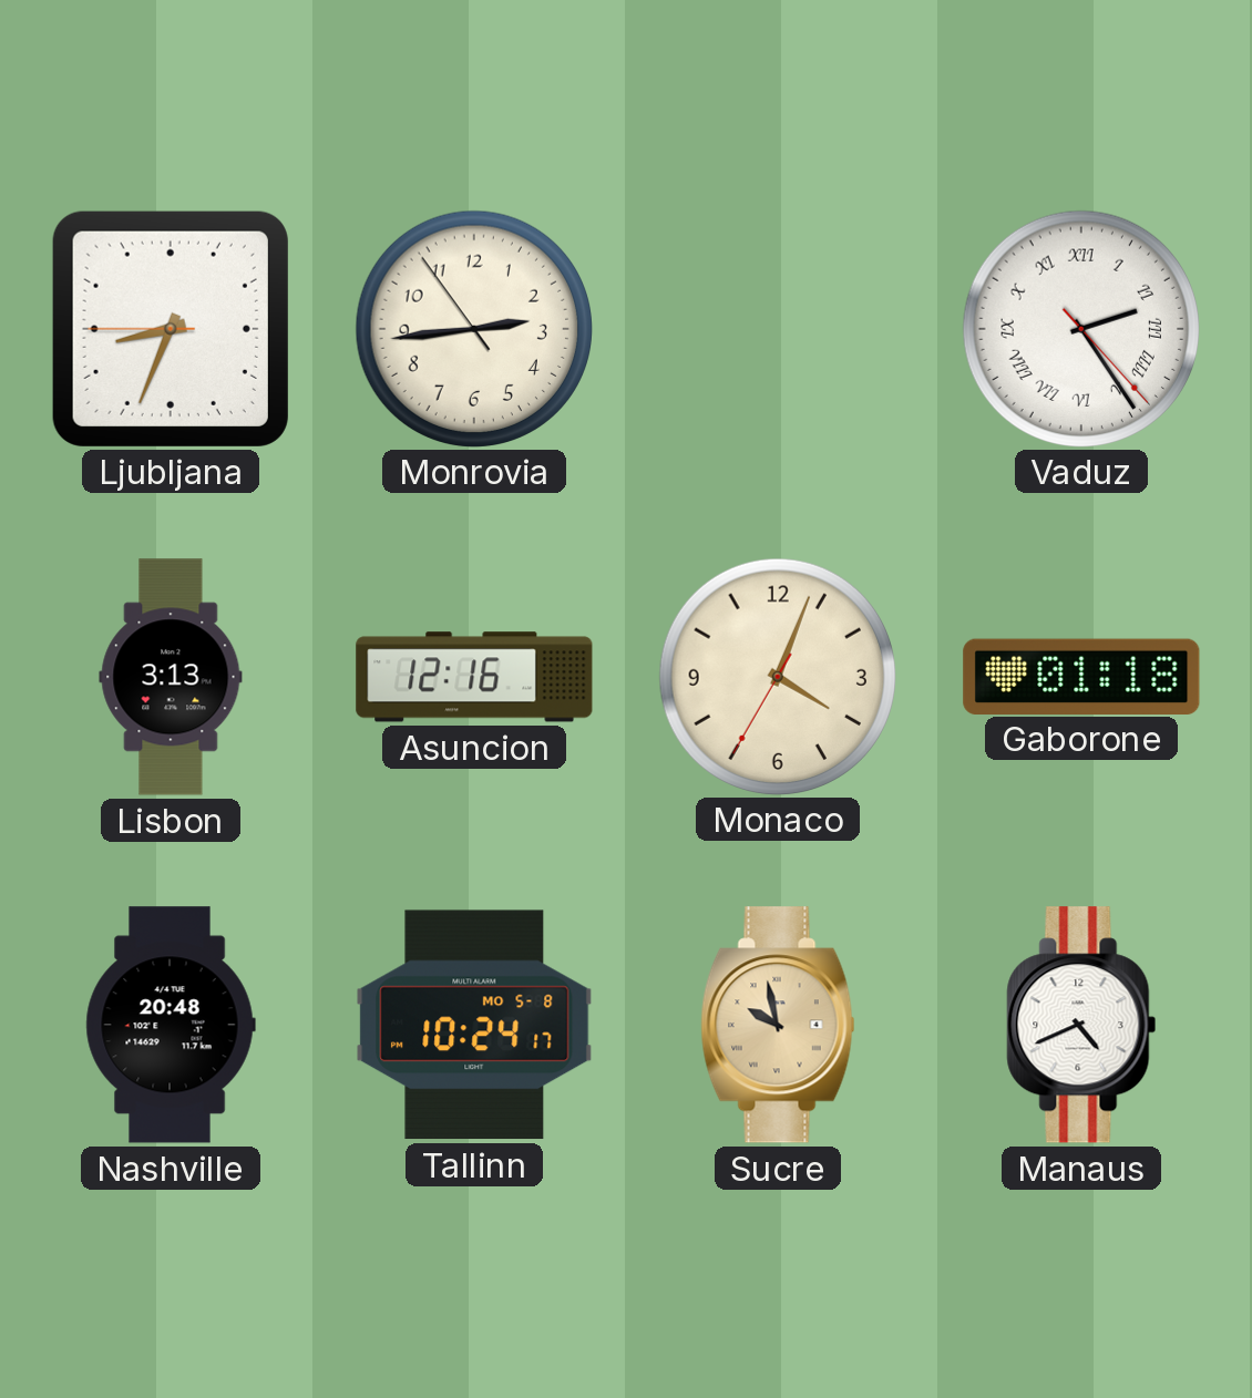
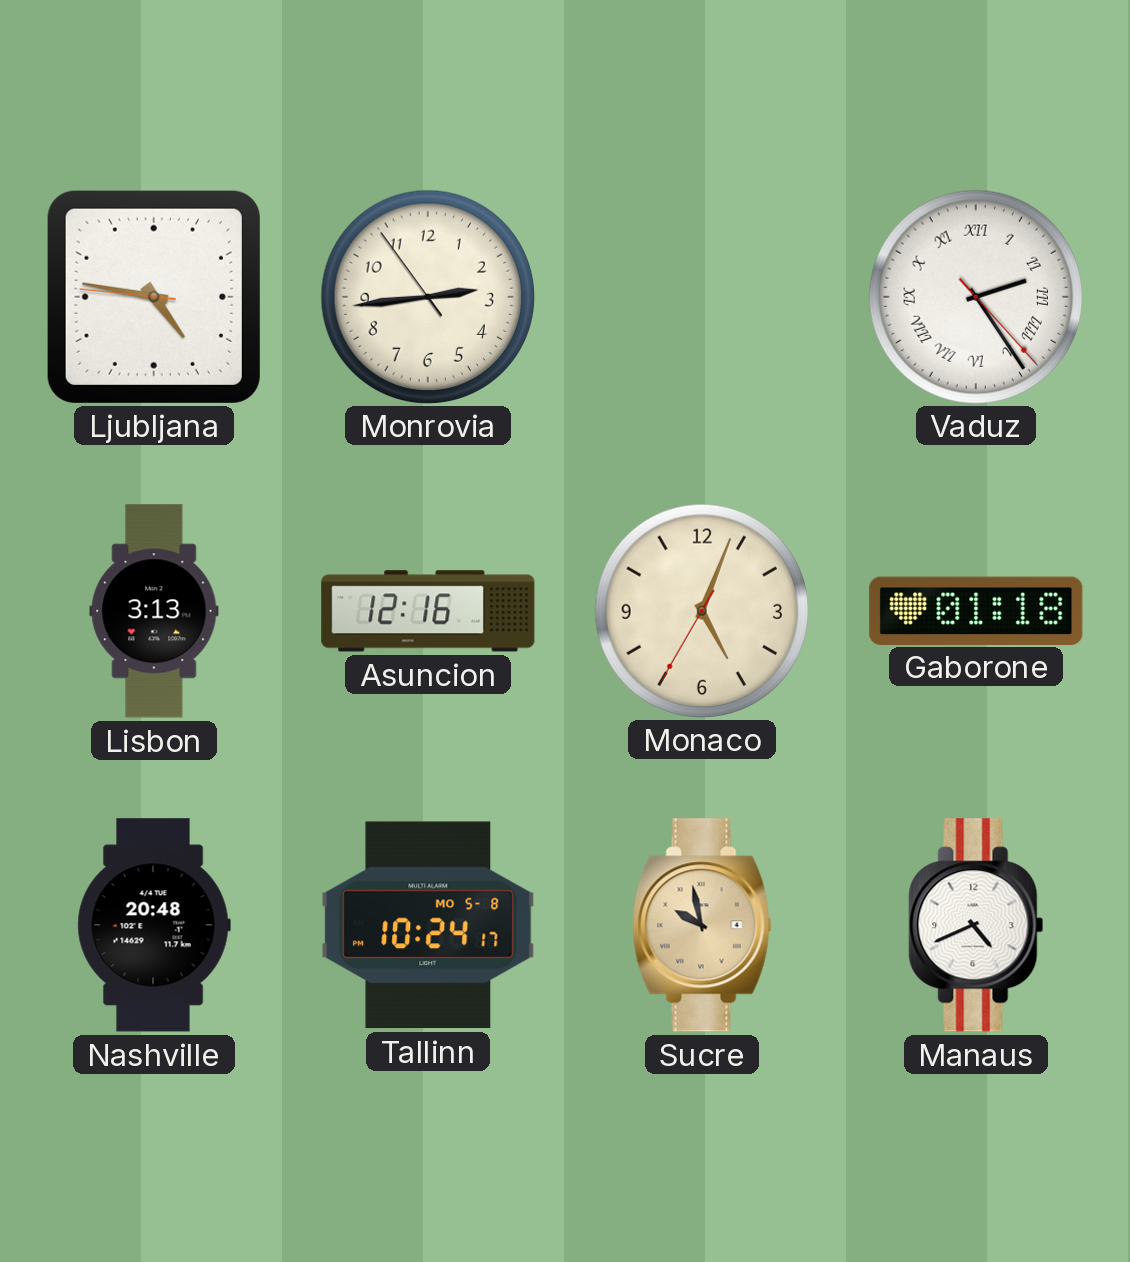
Ljubljana: 8:33 -> 4:46 (154, 297)
Monaco: 4:03 -> 5:03 (701, 610)
